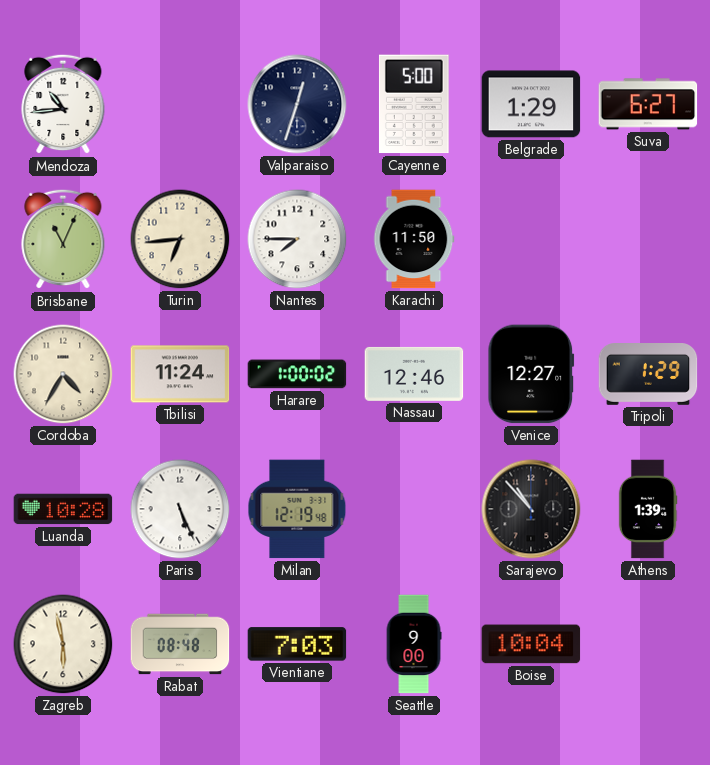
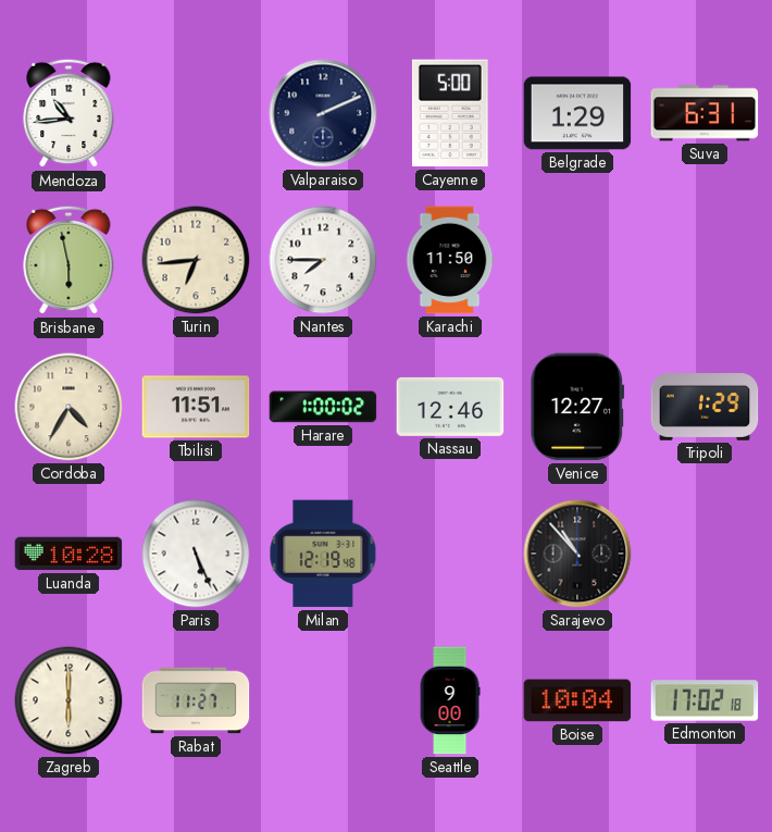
Valparaiso: 12:33 -> 2:11 (323, 113)
Suva: 6:27 -> 6:31 (705, 113)
Brisbane: 11:04 -> 5:58 (69, 260)
Tbilisi: 11:24 -> 11:51 (196, 407)
Athens: 1:39 -> none (648, 509)
Zagreb: 5:58 -> 6:00 (69, 700)
Rabat: 08:48 -> 11:27 (196, 700)
Vientiane: 7:03 -> none (297, 644)
Edmonton: none -> 17:02 (705, 700)
